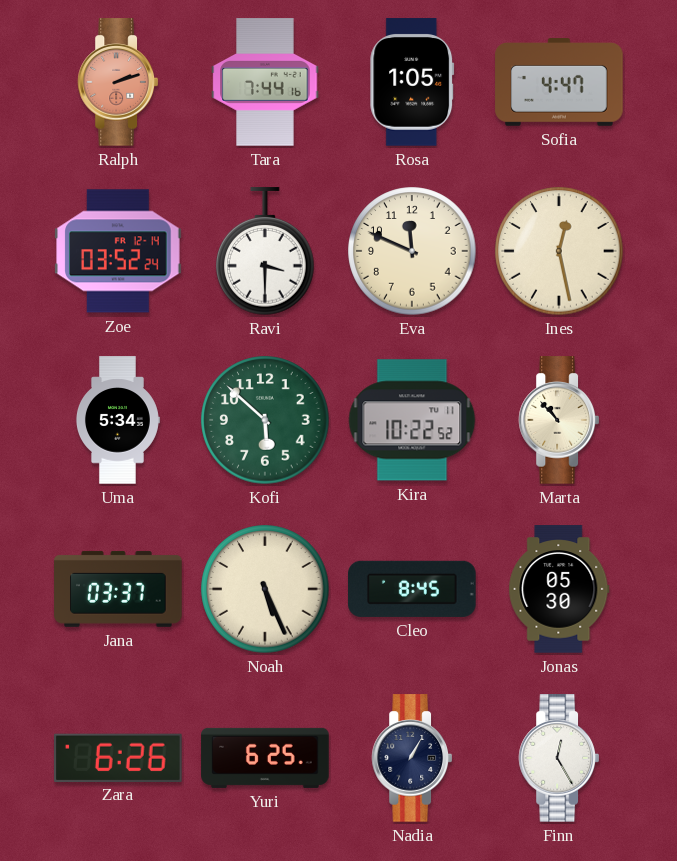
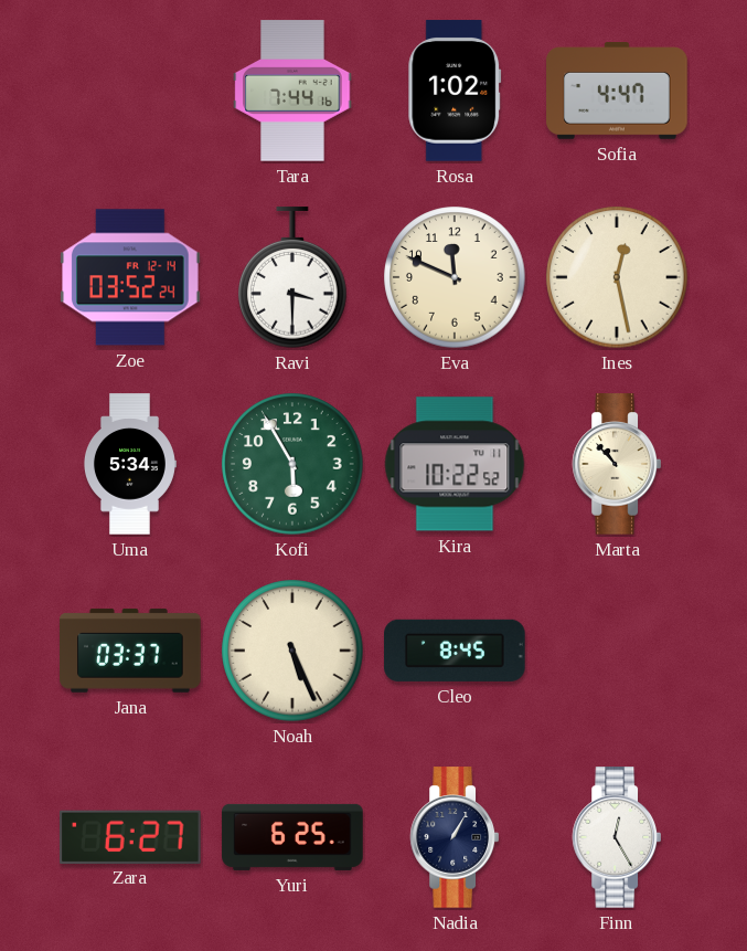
Ralph: 2:12 -> none (117, 82)
Rosa: 1:05 -> 1:02 (455, 91)
Kofi: 5:52 -> 5:55 (292, 464)
Jonas: 05:30 -> none (559, 589)
Zara: 6:26 -> 6:27 (131, 836)
